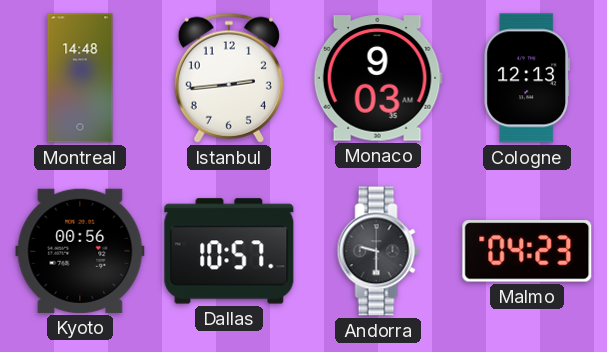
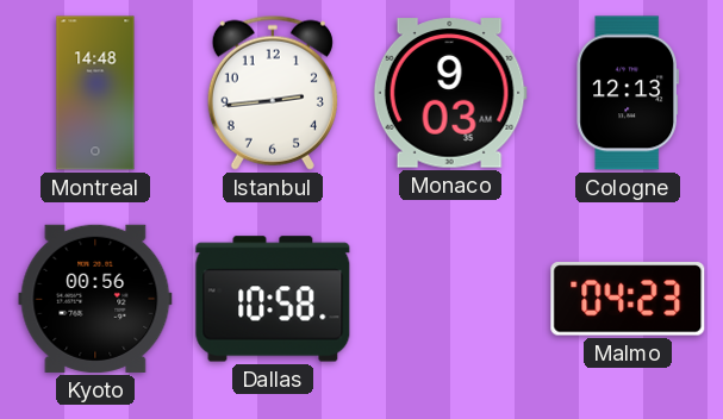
Dallas: 10:57 -> 10:58 (273, 299)
Andorra: 9:30 -> none (378, 251)
